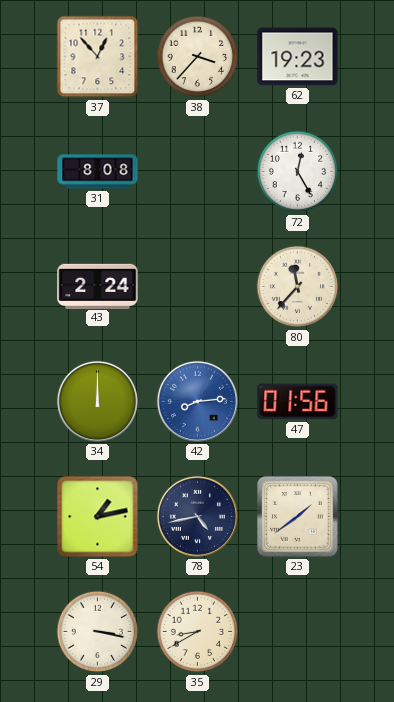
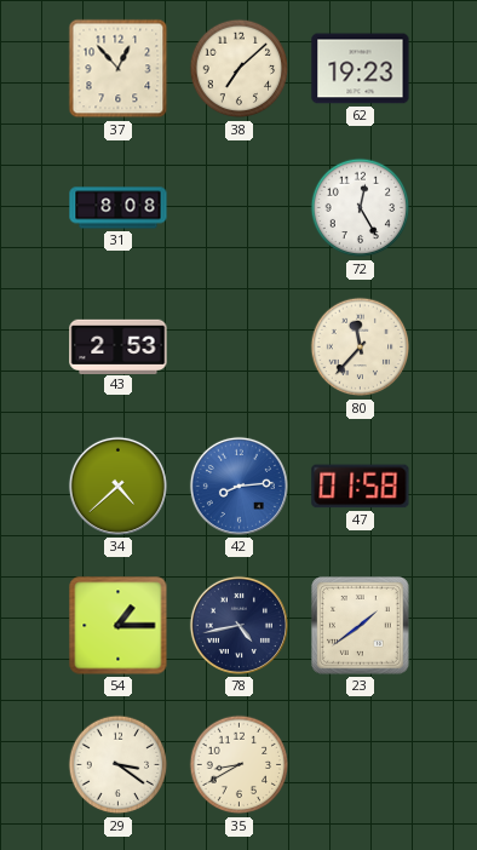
38: 3:37 -> 7:08 (240, 69)
43: 2:24 -> 2:53 (119, 346)
34: 12:00 -> 4:38 (117, 486)
47: 01:56 -> 01:58 (361, 487)
54: 1:13 -> 1:15 (119, 626)
29: 3:17 -> 3:21 (119, 765)
